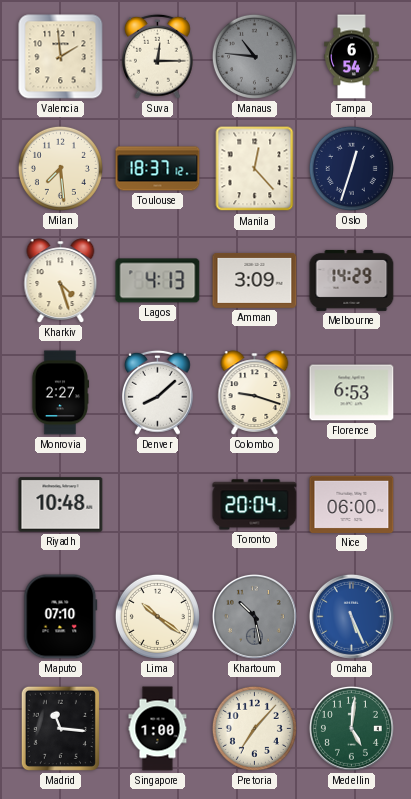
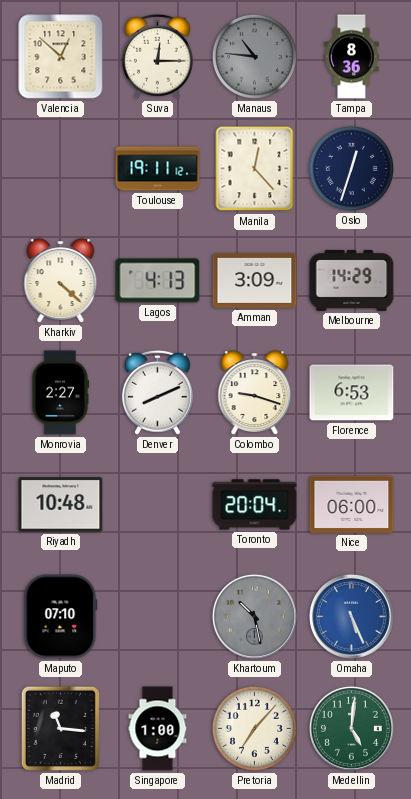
Valencia: 1:59 -> 12:52 (61, 57)
Tampa: 6:54 -> 8:36 (352, 57)
Milan: 7:29 -> none (60, 168)
Toulouse: 18:37 -> 19:11 (158, 169)
Kharkiv: 4:27 -> 4:22 (61, 281)
Denver: 8:08 -> 8:11 (157, 392)
Lima: 10:21 -> none (157, 616)
